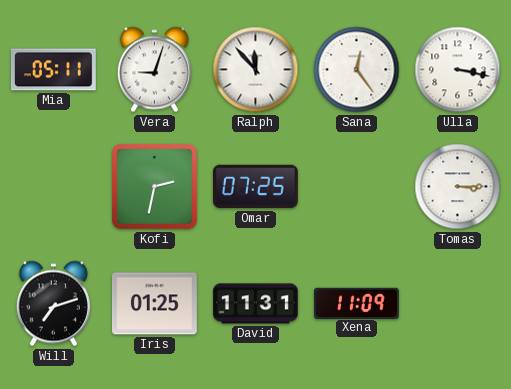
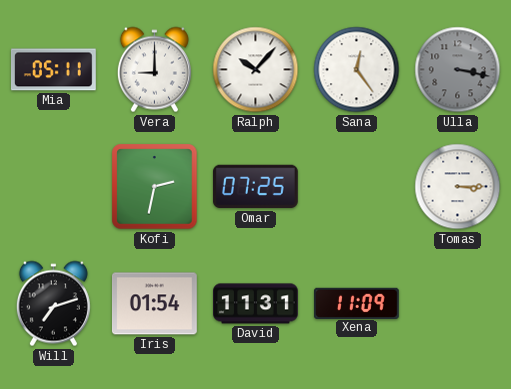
Vera: 9:03 -> 9:00 (154, 70)
Ralph: 11:53 -> 10:07 (256, 70)
Ulla dial: white -> grey (458, 70)
Iris: 01:25 -> 01:54 (154, 304)
